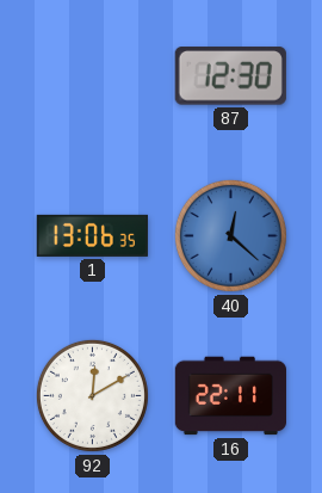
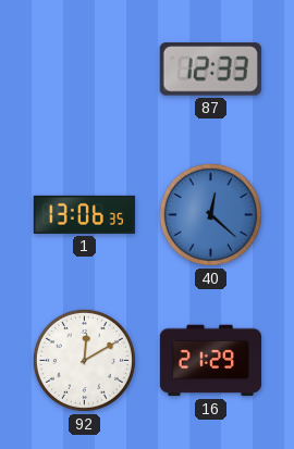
87: 12:30 -> 12:33 (210, 70)
16: 22:11 -> 21:29 (210, 361)
